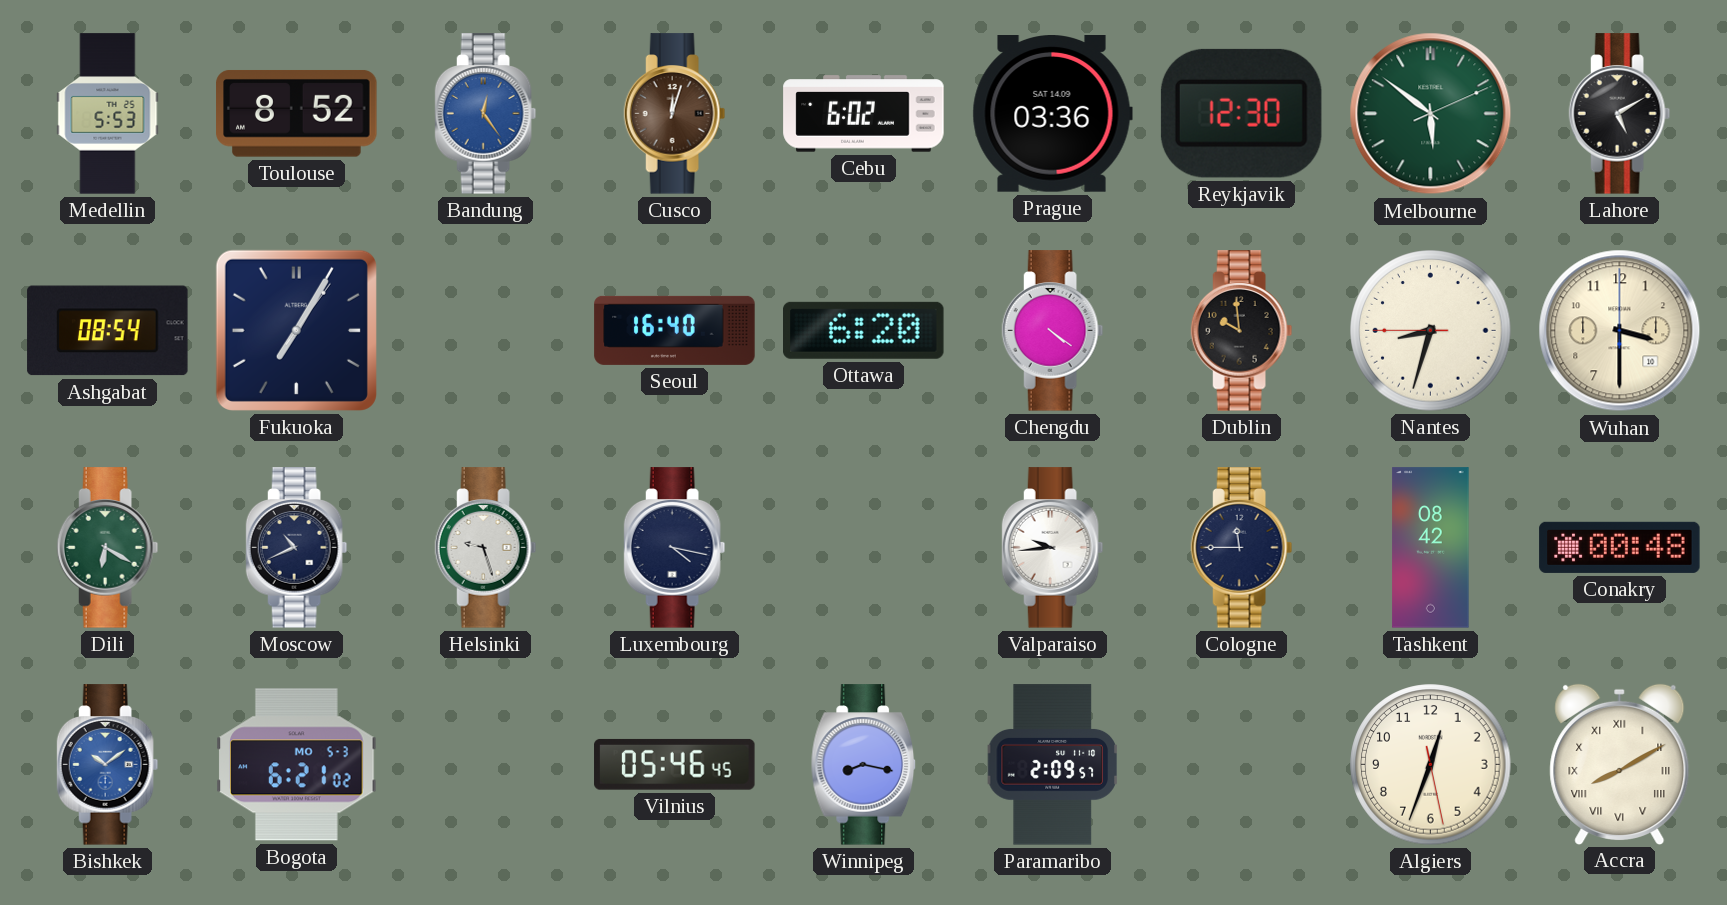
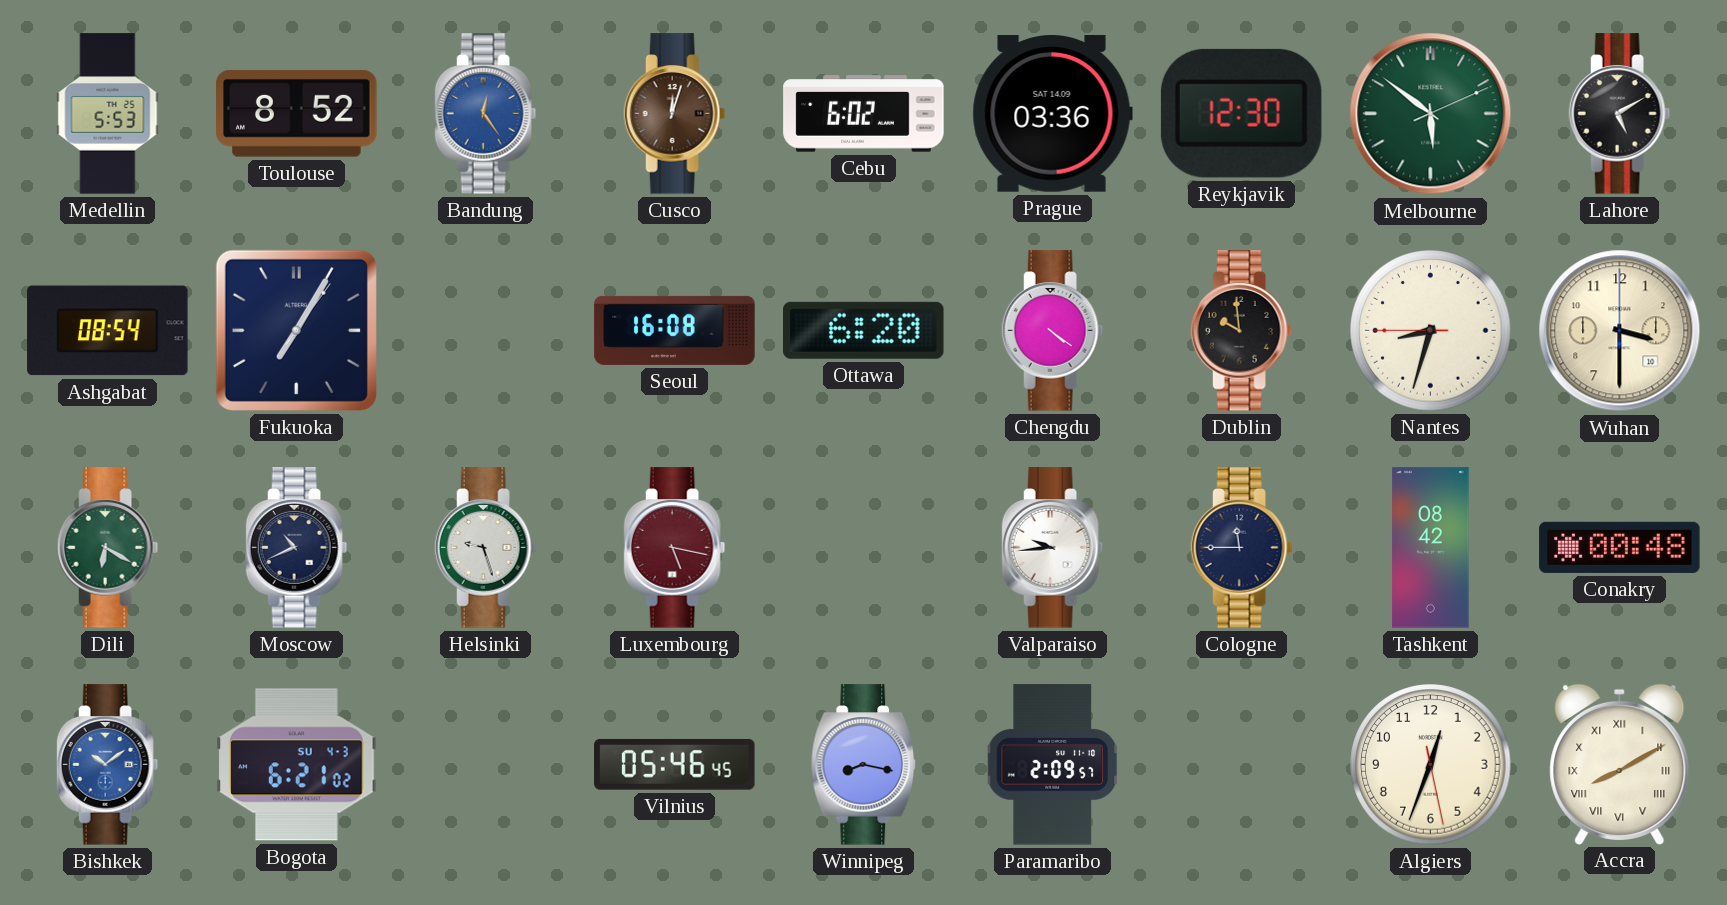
Seoul: 16:40 -> 16:08 (675, 330)
Luxembourg: 4:17 -> 5:17 (675, 548)
Luxembourg dial: navy -> burgundy (675, 548)
Bogota date: MO 5-3 -> SU 4-3 (297, 765)
